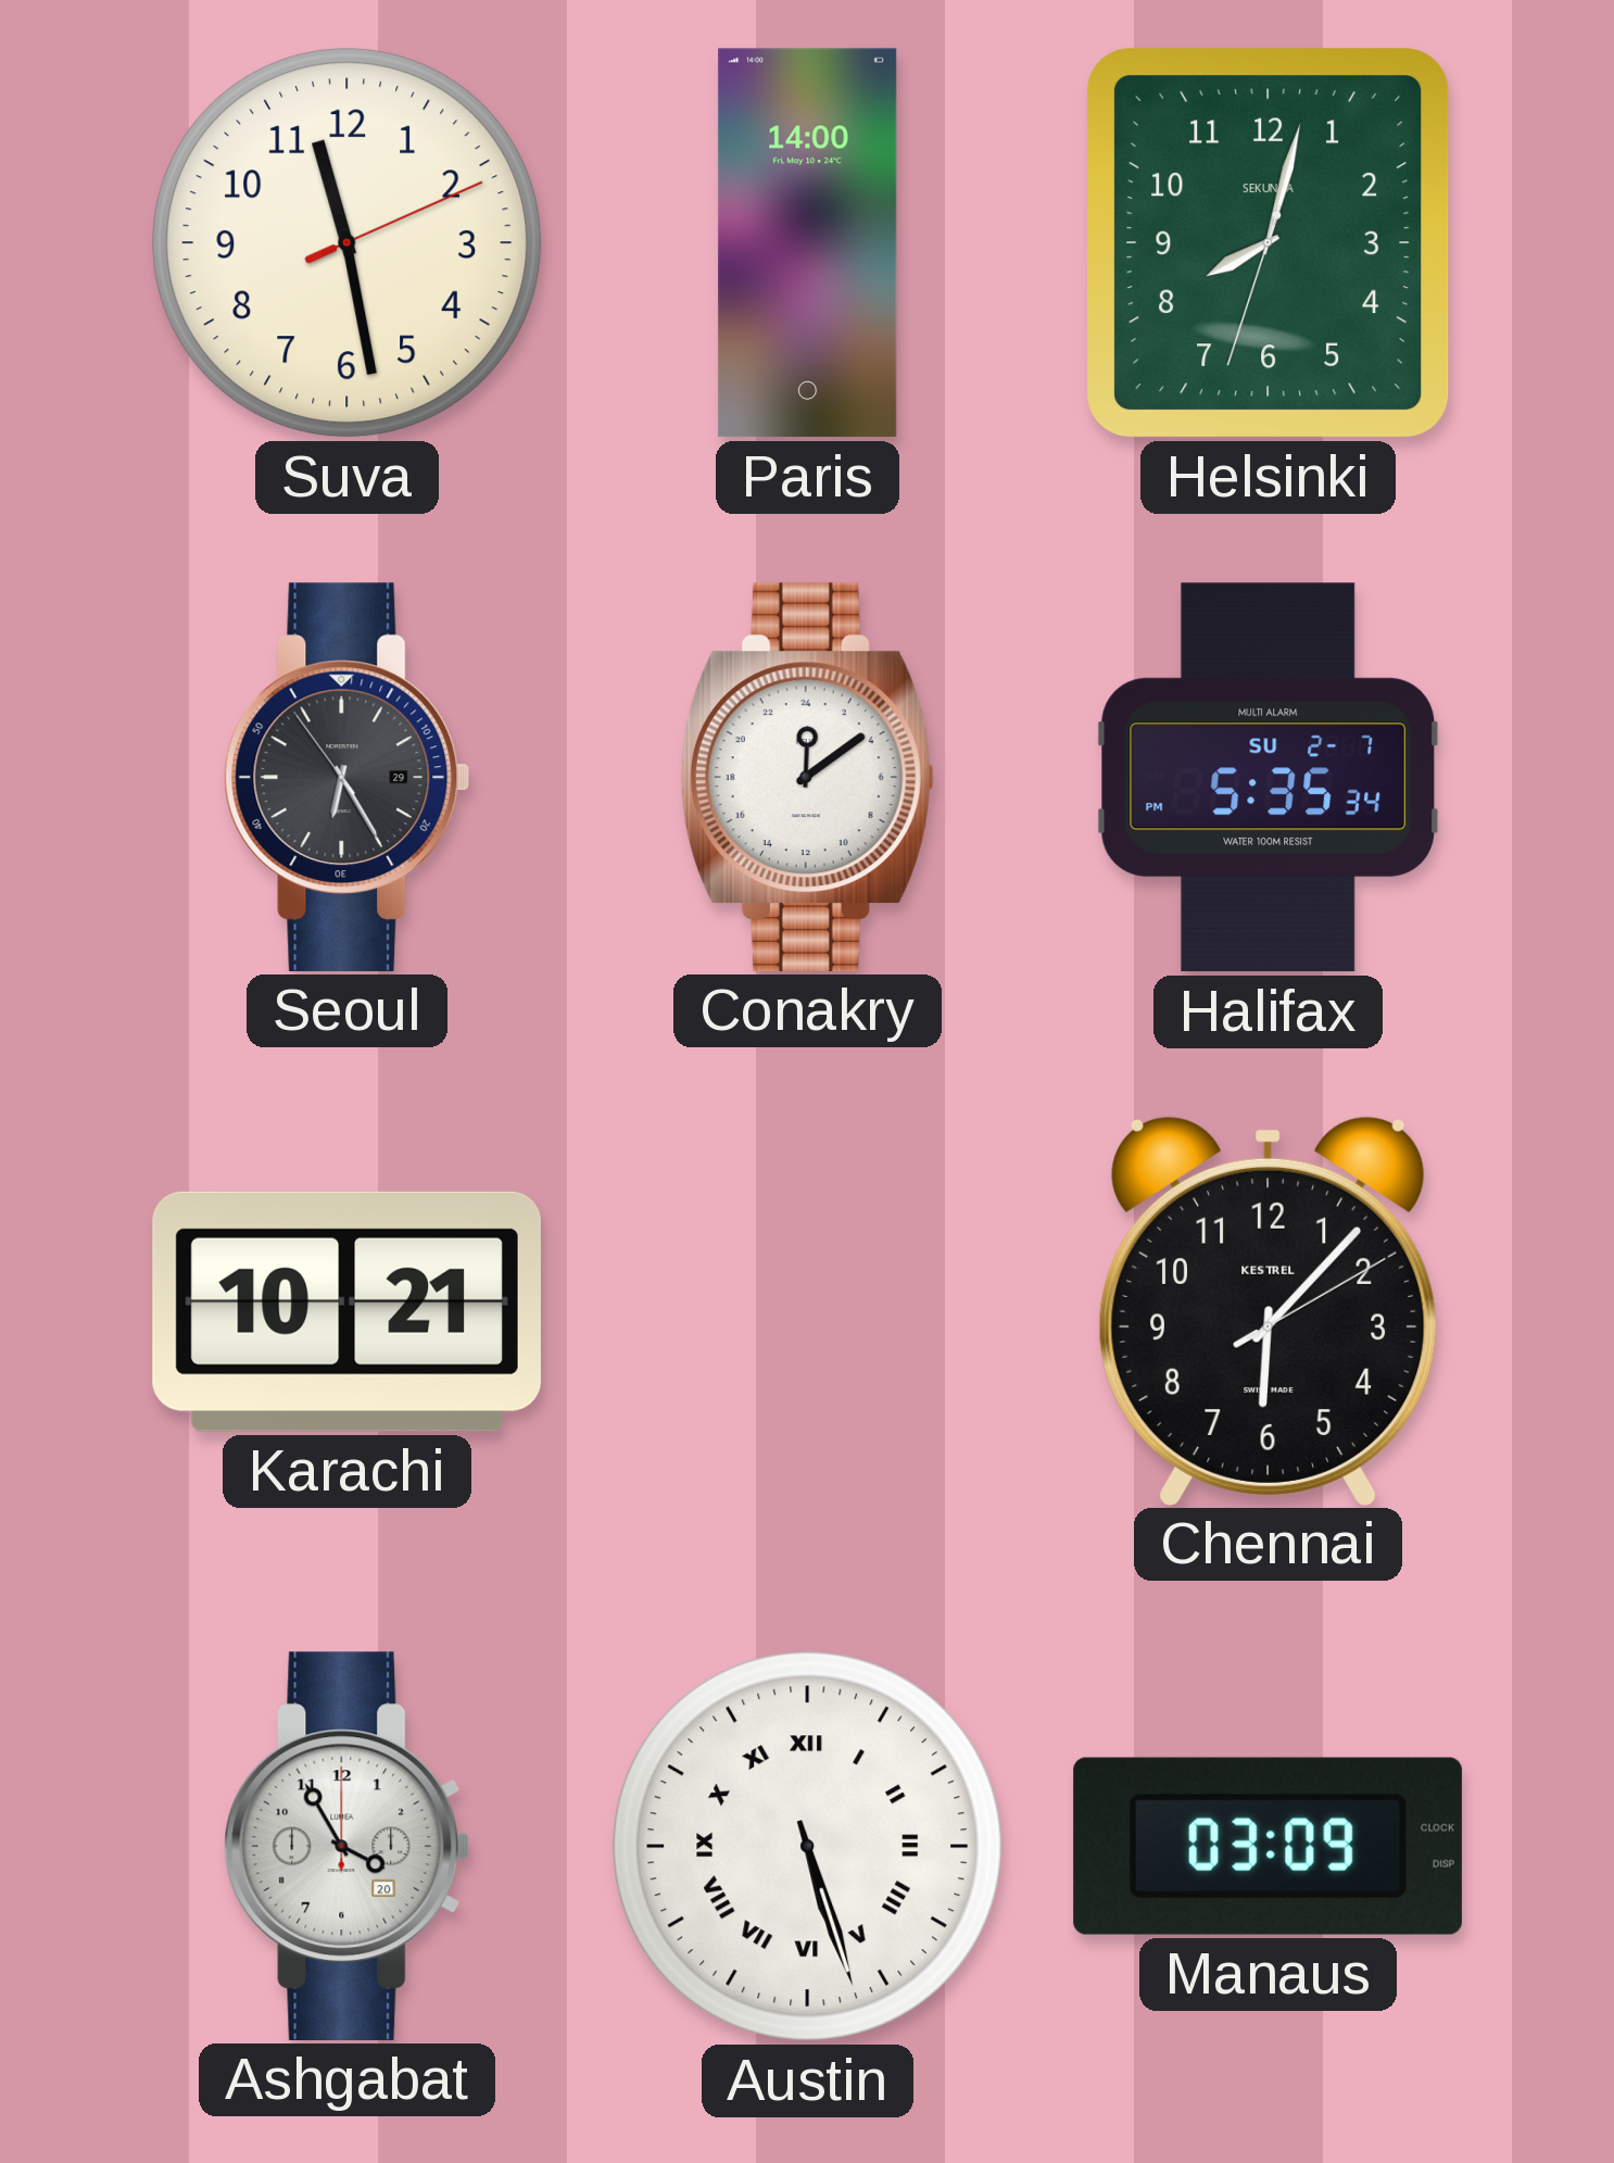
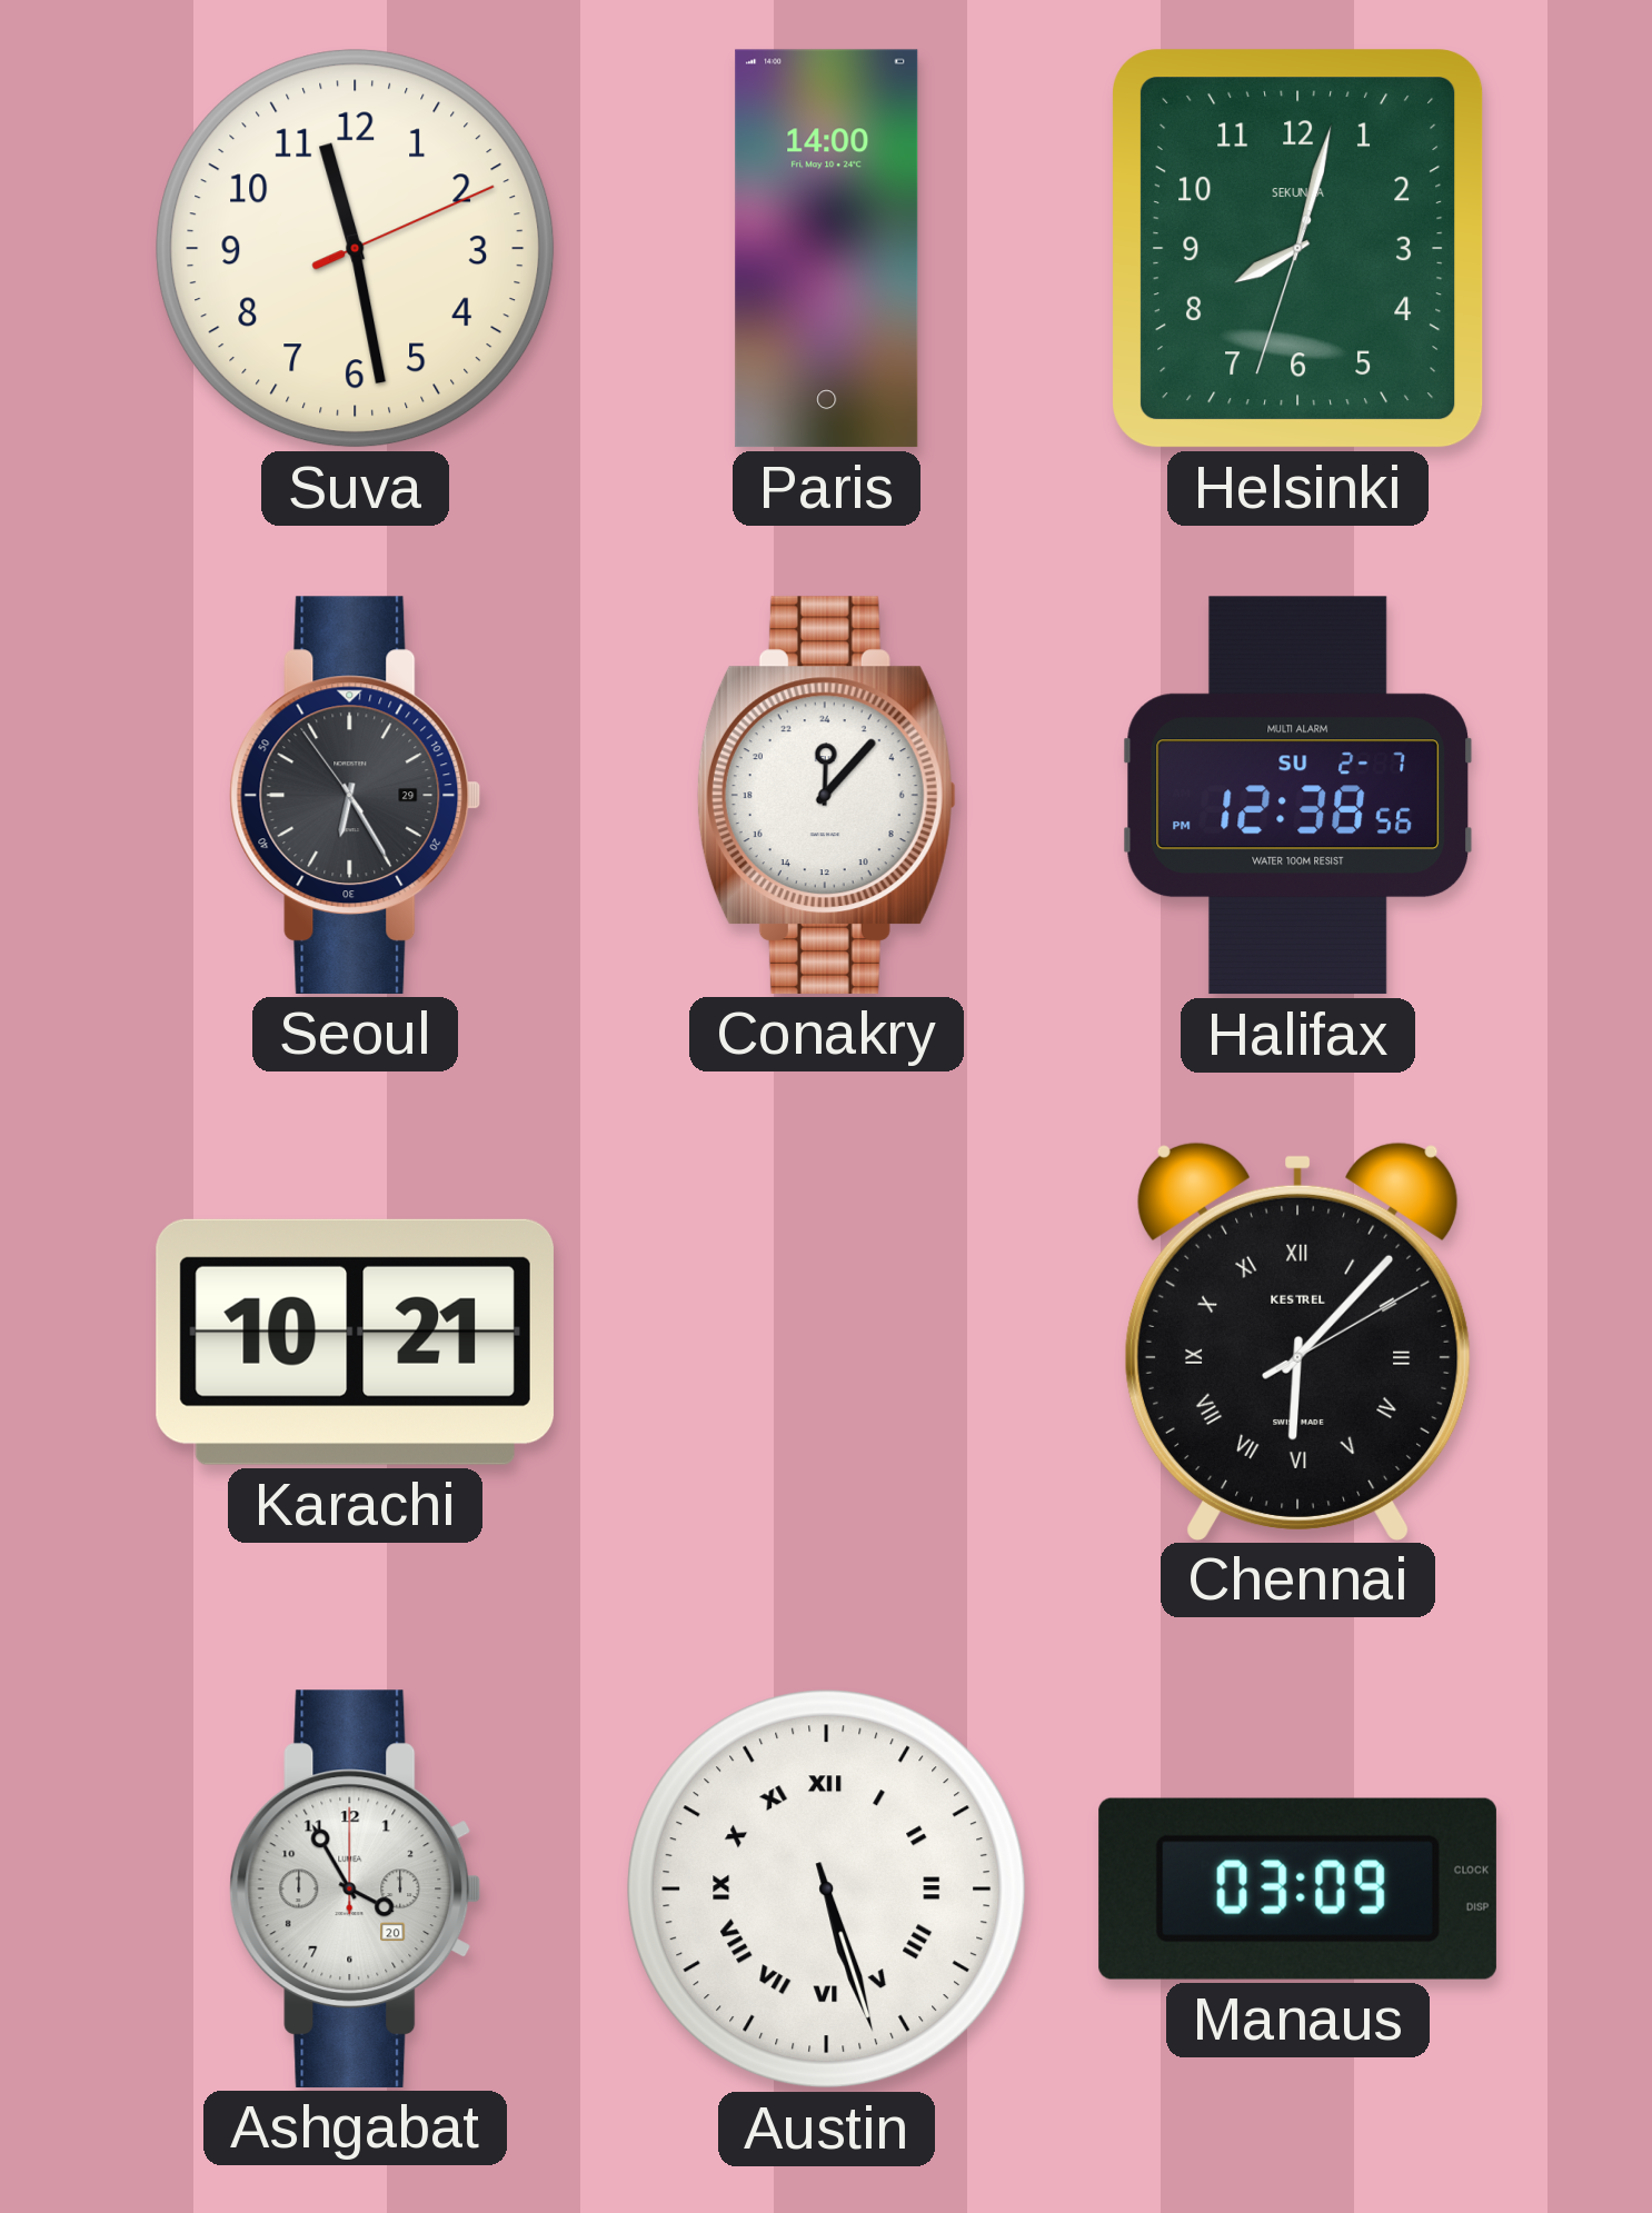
Conakry: 0:09 -> 0:07 (826, 795)
Halifax: 5:35 -> 12:38 (1298, 796)
Chennai numerals: Arabic -> Roman (1297, 1340)
